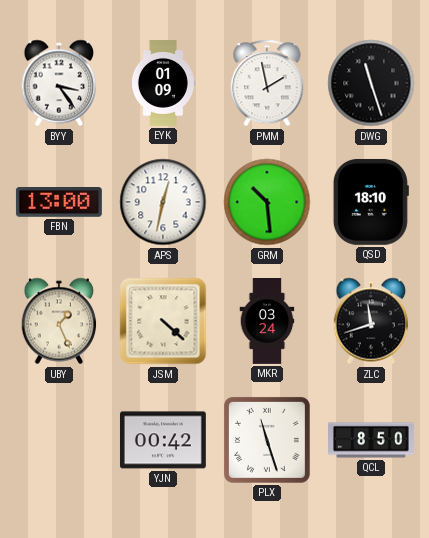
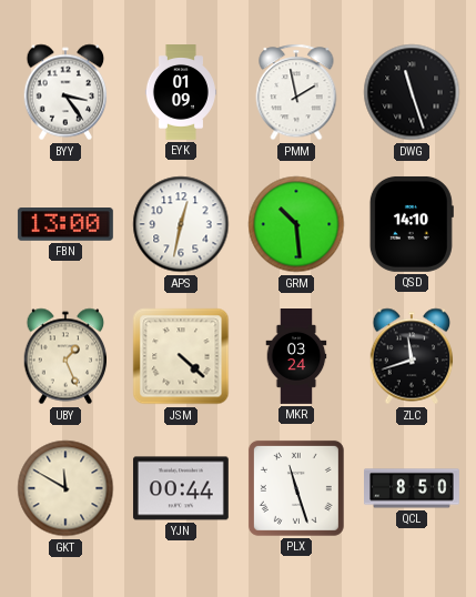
QSD: 18:10 -> 14:10 (412, 224)
GKT: none -> 11:50 (65, 488)
YJN: 00:42 -> 00:44 (181, 488)
